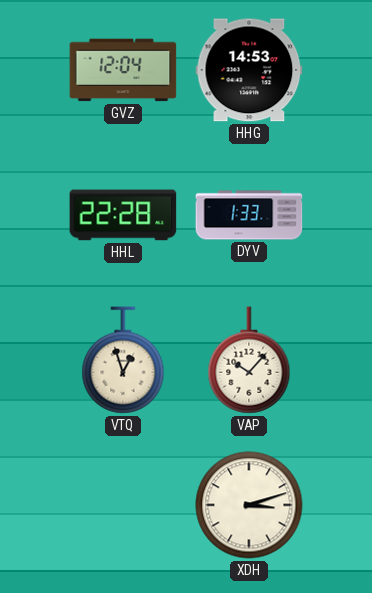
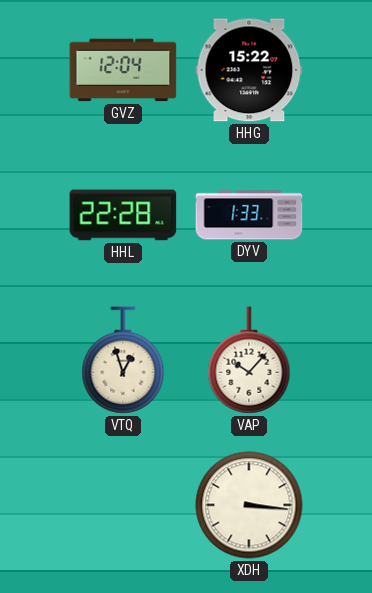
HHG: 14:53 -> 15:22 (249, 70)
XDH: 3:12 -> 3:16 (249, 505)
